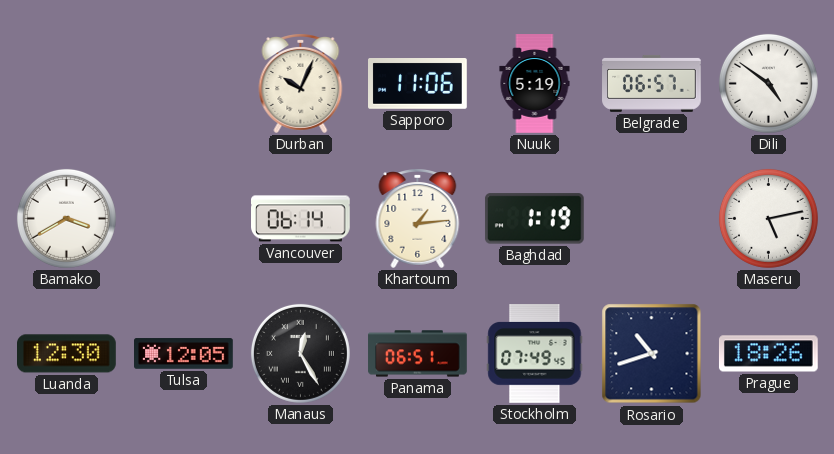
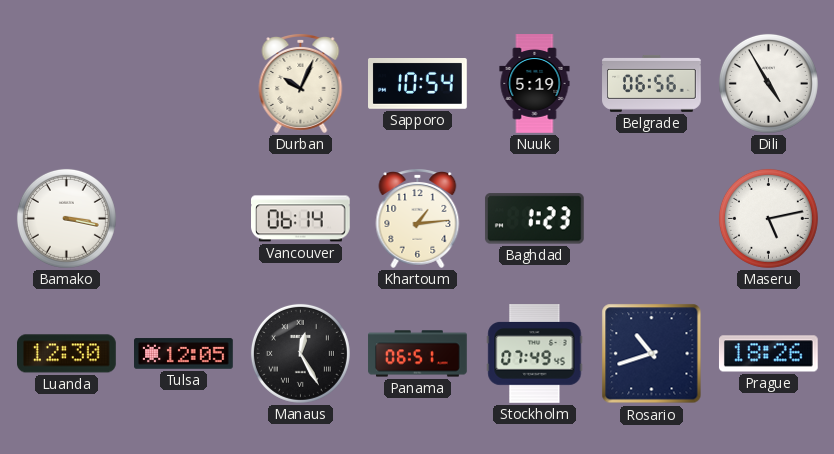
Sapporo: 11:06 -> 10:54 (418, 84)
Belgrade: 06:57 -> 06:56 (652, 83)
Dili: 4:51 -> 4:55 (768, 83)
Bamako: 3:40 -> 3:17 (66, 218)
Baghdad: 1:19 -> 1:23 (534, 219)
